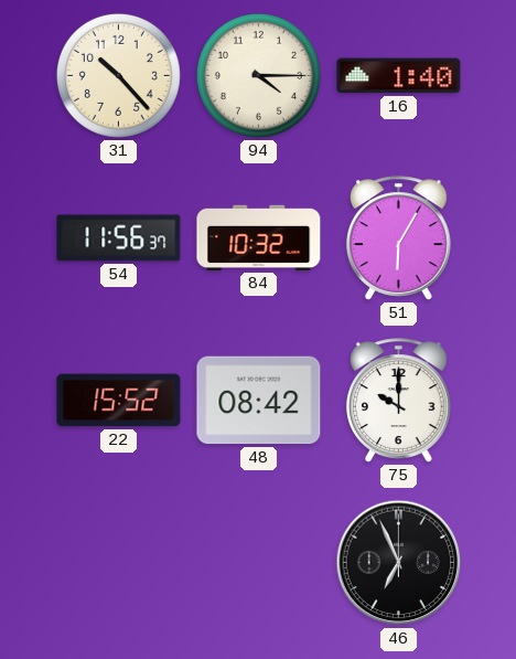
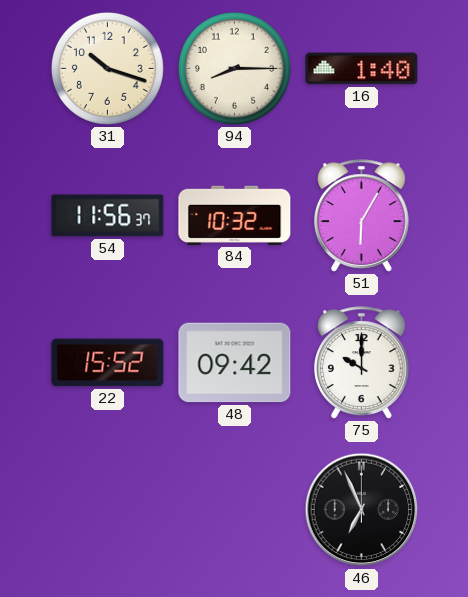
31: 10:23 -> 10:18 (107, 68)
94: 4:15 -> 8:15 (234, 68)
48: 08:42 -> 09:42 (235, 363)
